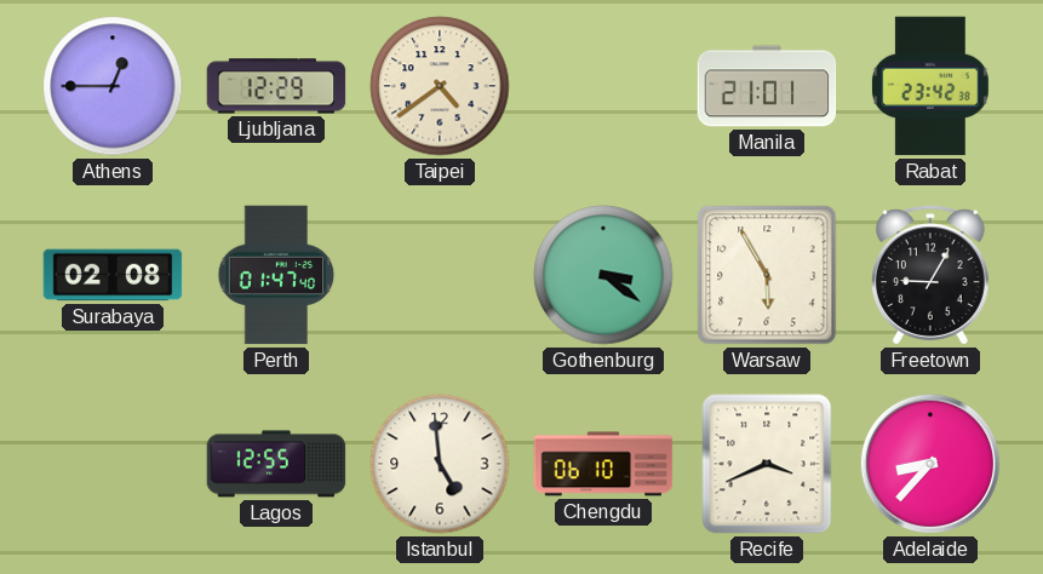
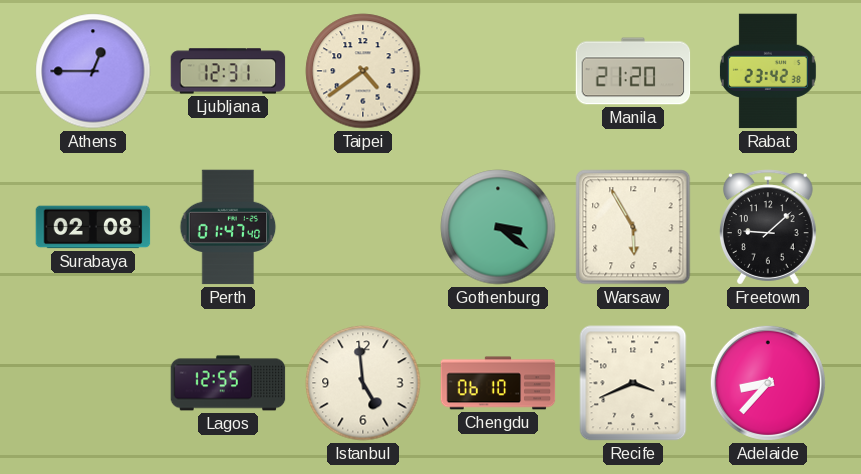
Ljubljana: 12:29 -> 12:31 (228, 71)
Manila: 21:01 -> 21:20 (633, 71)
Freetown: 9:05 -> 9:08 (768, 227)
